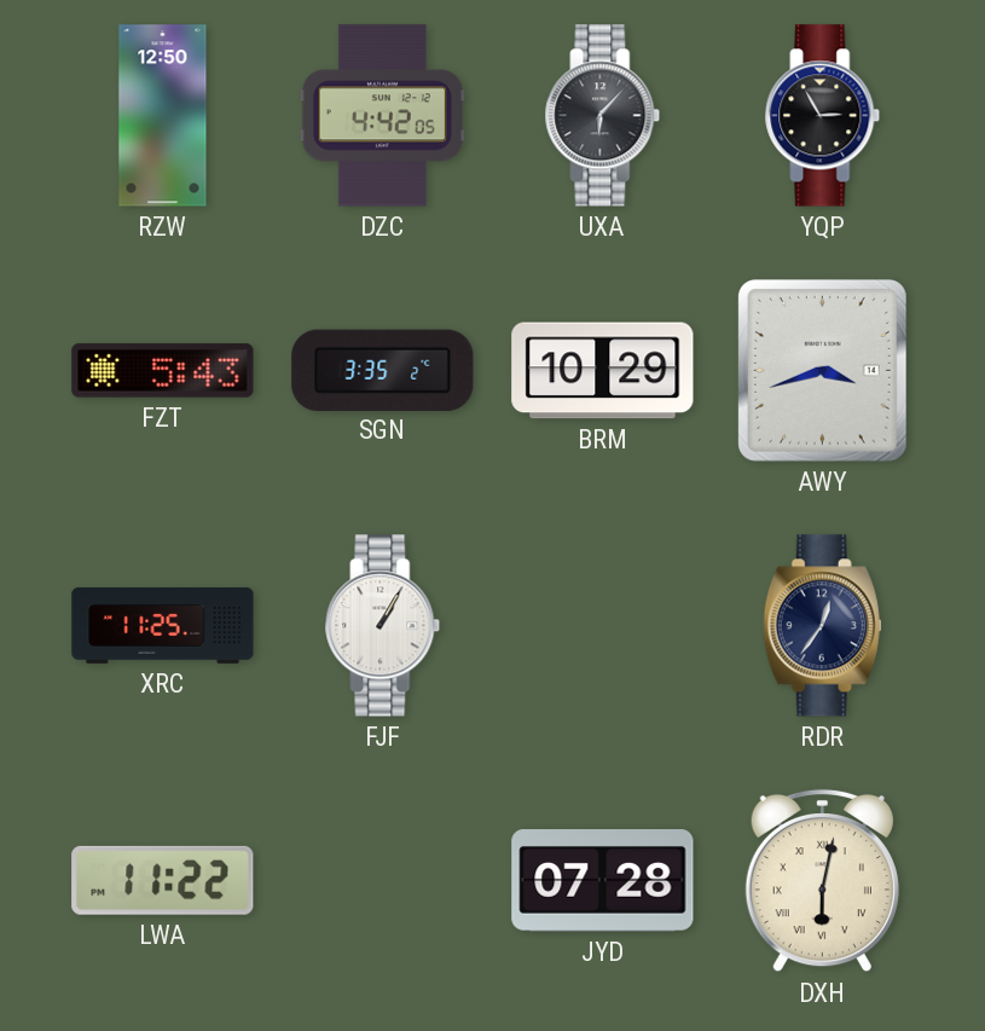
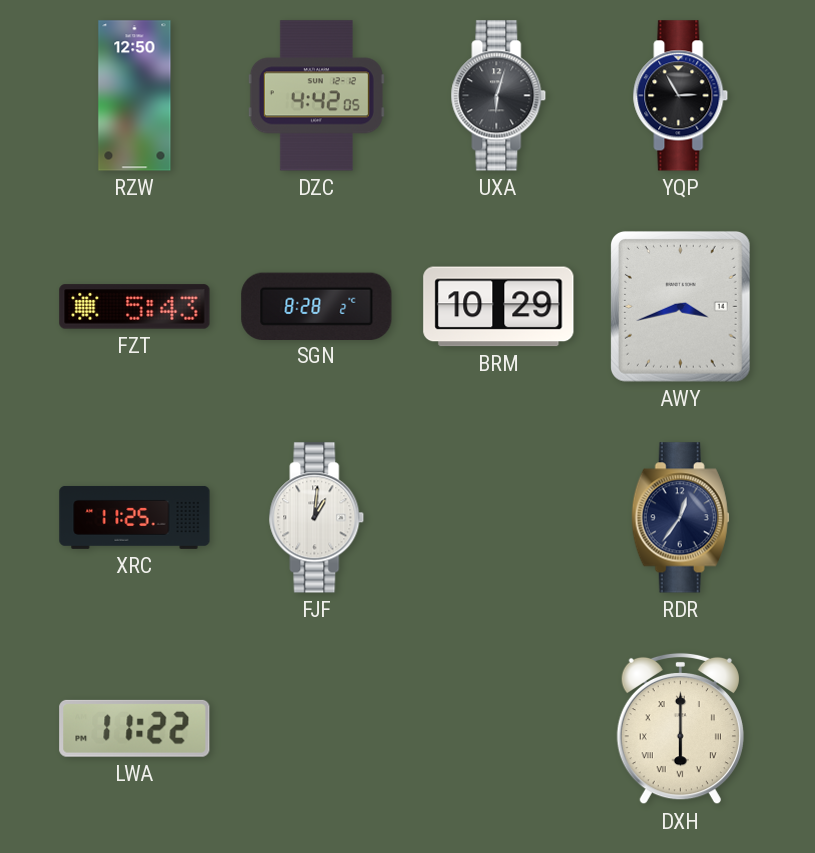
UXA: 6:07 -> 6:03 (499, 96)
SGN: 3:35 -> 8:28 (317, 306)
FJF: 1:05 -> 1:01 (317, 518)
JYD: 07:28 -> none (603, 881)
DXH: 6:02 -> 6:00 (680, 729)
